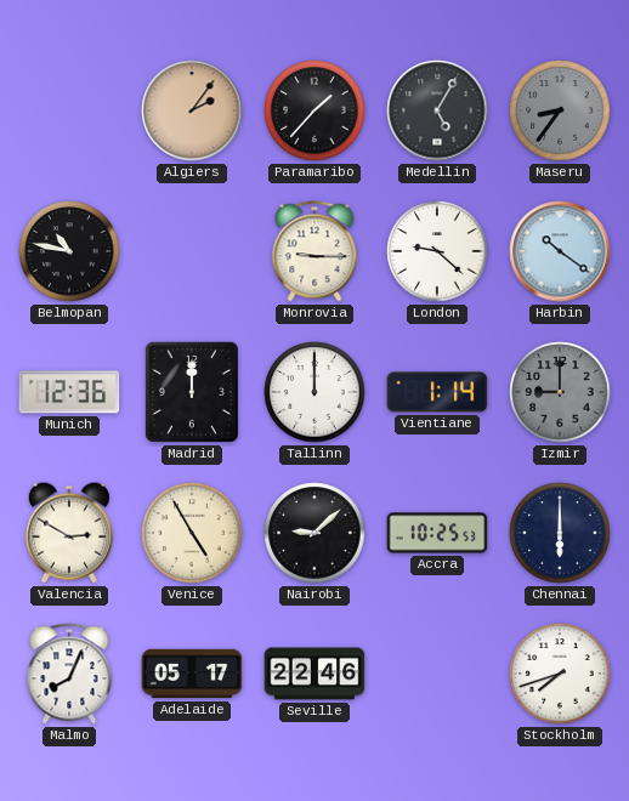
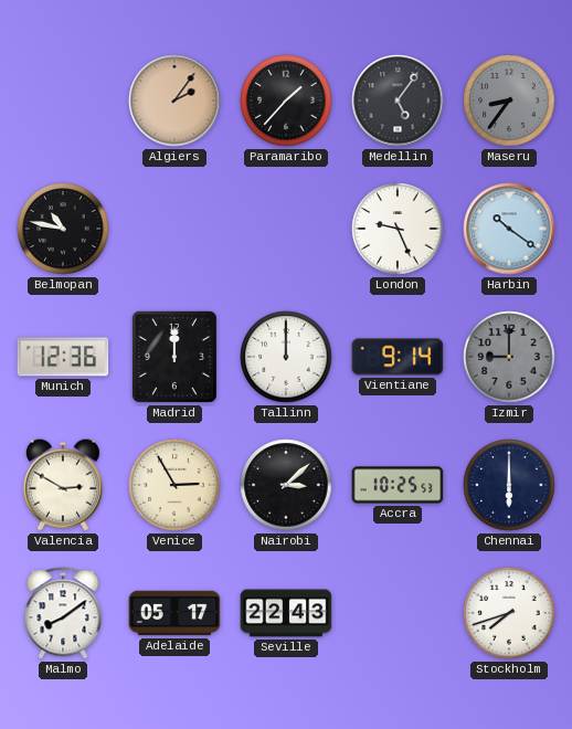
Medellin: 5:05 -> 5:06 (398, 101)
Monrovia: 9:15 -> none (314, 251)
London: 9:22 -> 9:26 (398, 229)
Vientiane: 1:14 -> 9:14 (398, 357)
Venice: 4:55 -> 2:55 (174, 485)
Nairobi: 9:08 -> 3:08 (286, 485)
Malmo: 8:04 -> 8:09 (63, 613)
Seville: 22:46 -> 22:43 (286, 613)
